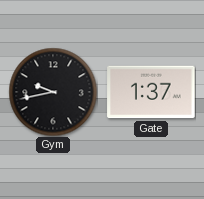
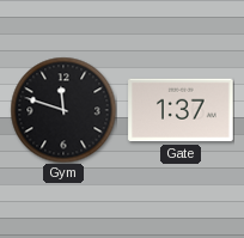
Gym: 9:43 -> 11:48 (63, 110)
